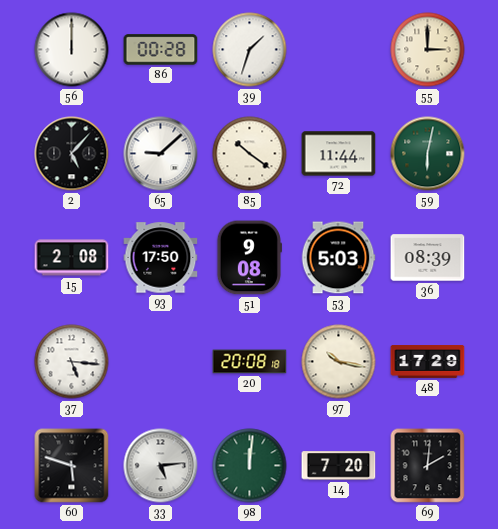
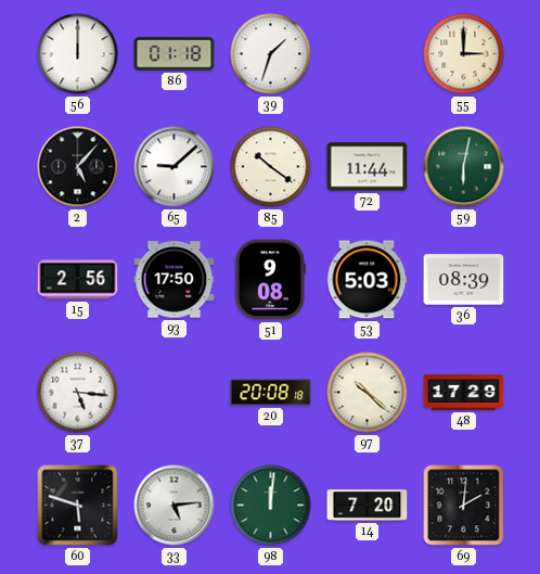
86: 00:28 -> 01:18 (175, 54)
15: 2:08 -> 2:56 (78, 280)
97: 10:17 -> 10:22 (368, 393)
